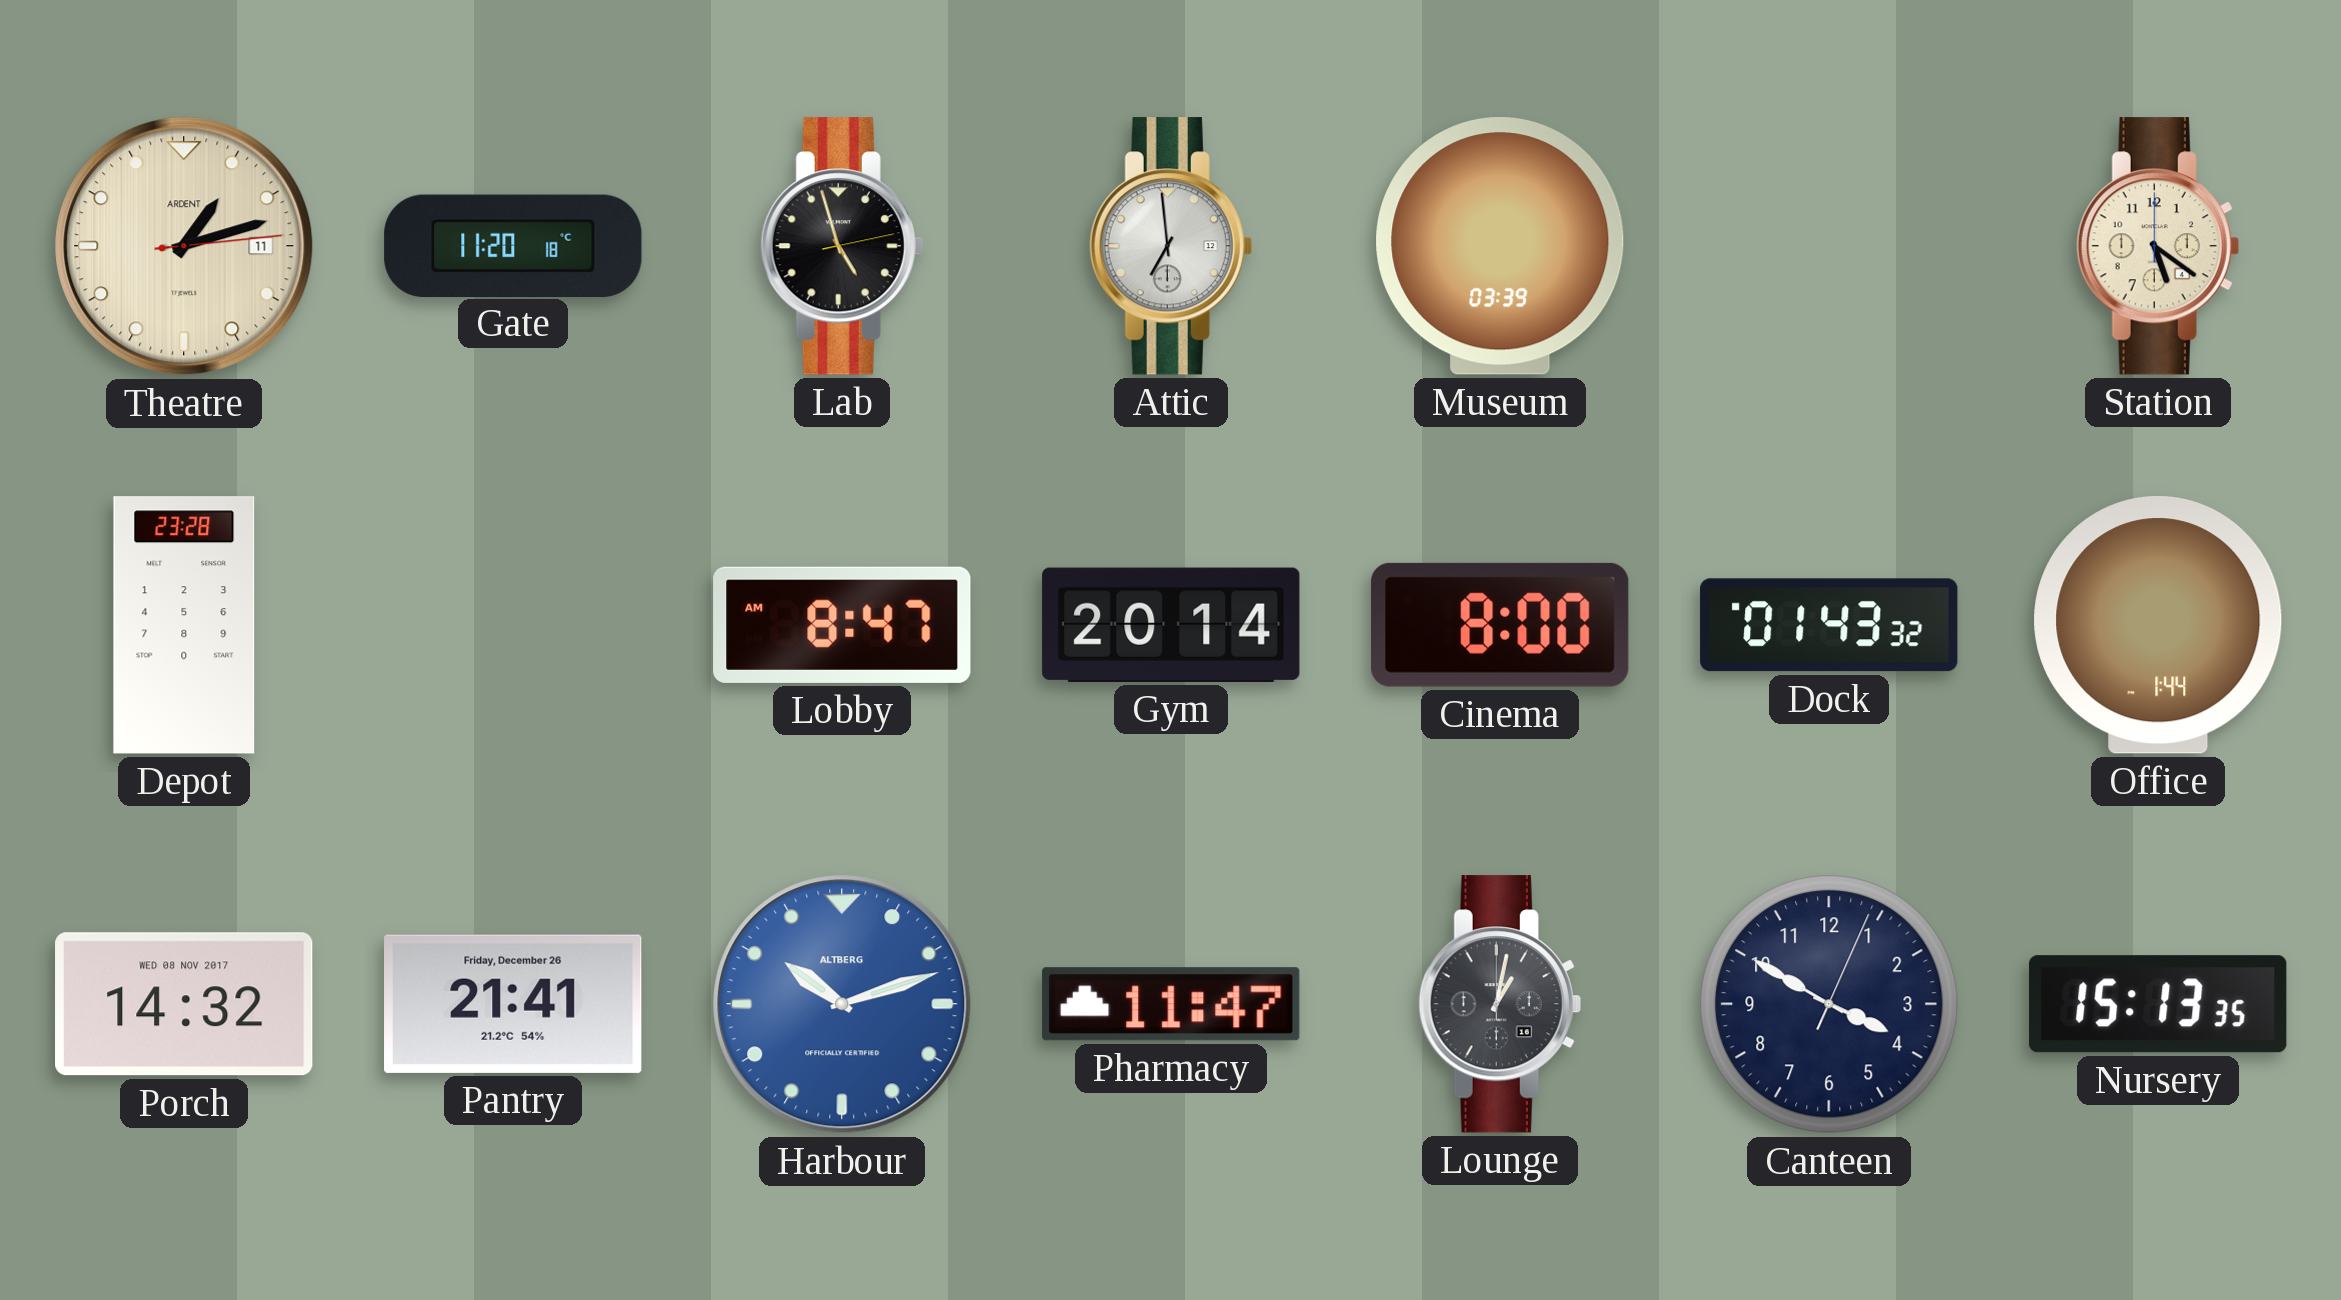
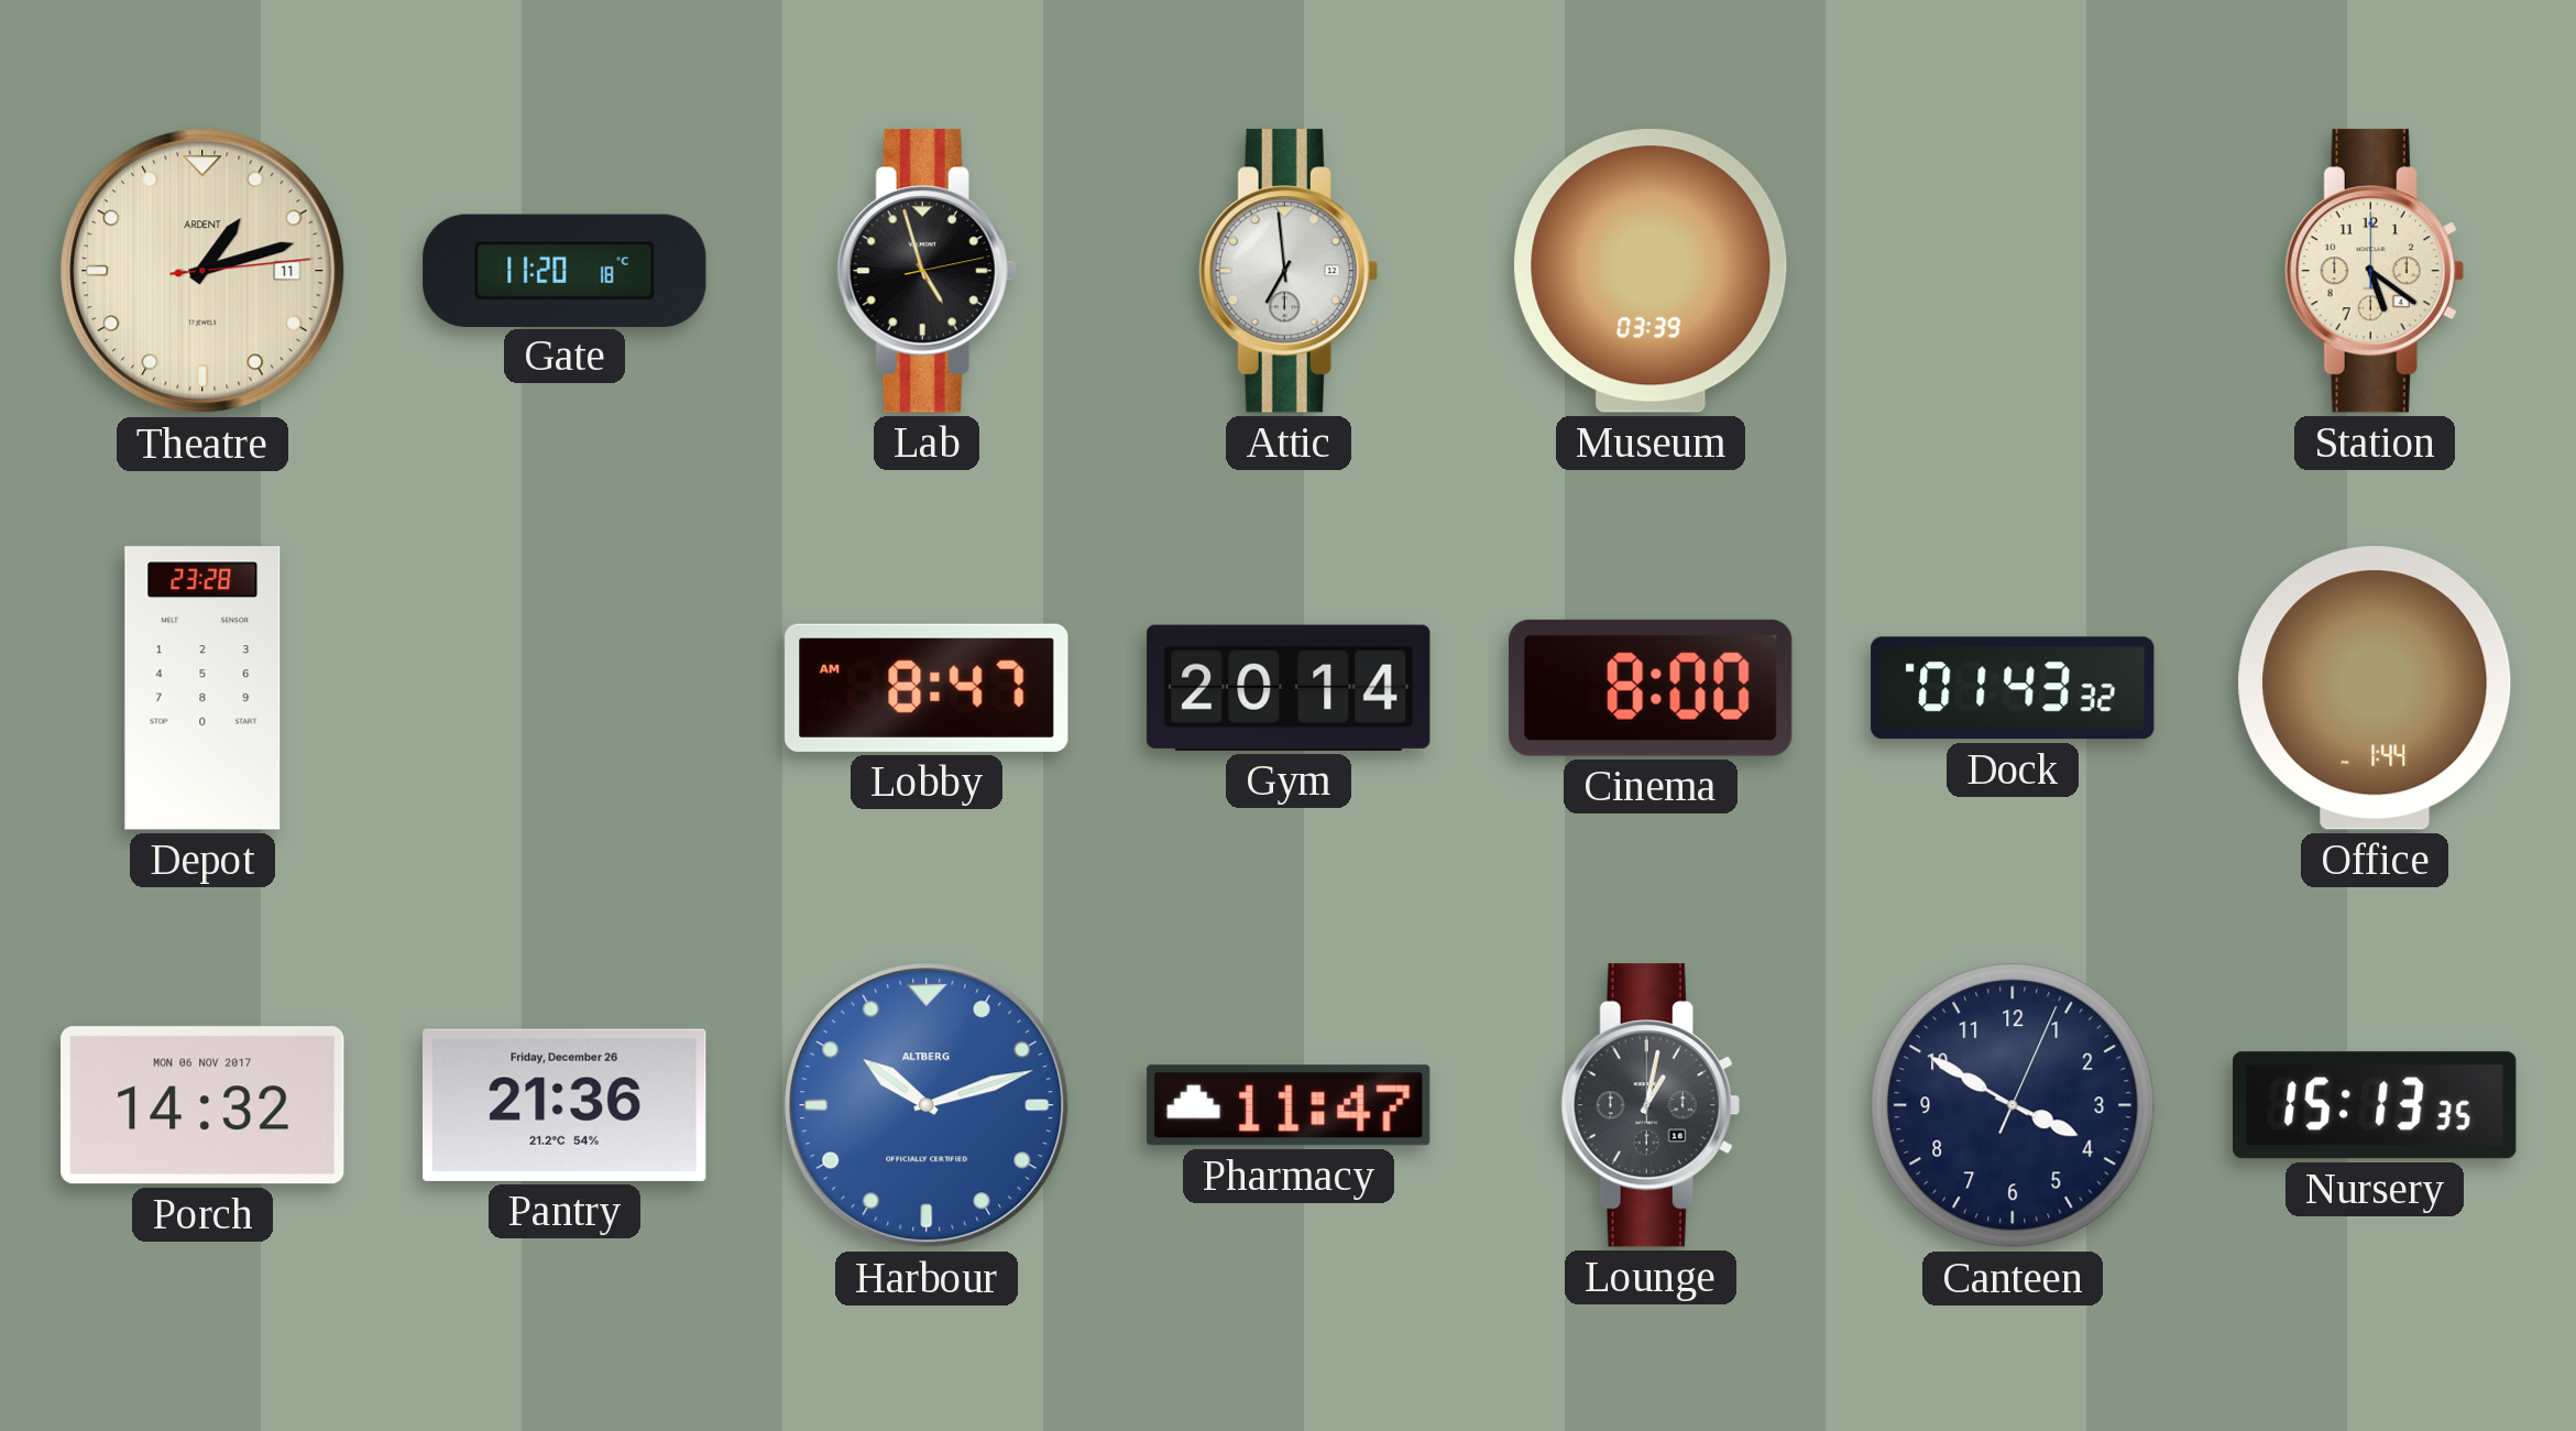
Porch date: WED 08 NOV 2017 -> MON 06 NOV 2017 (202, 1105)
Pantry: 21:41 -> 21:36 (564, 1105)
